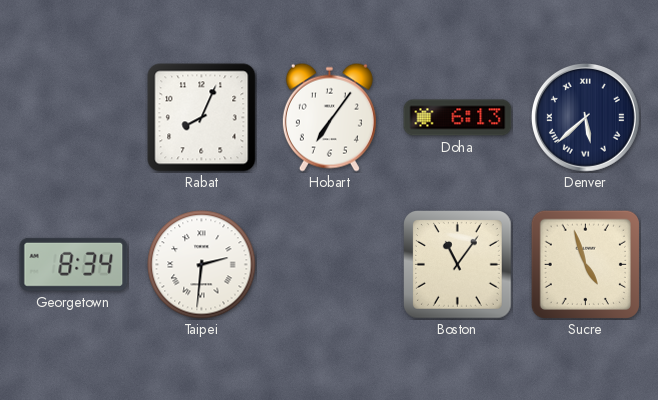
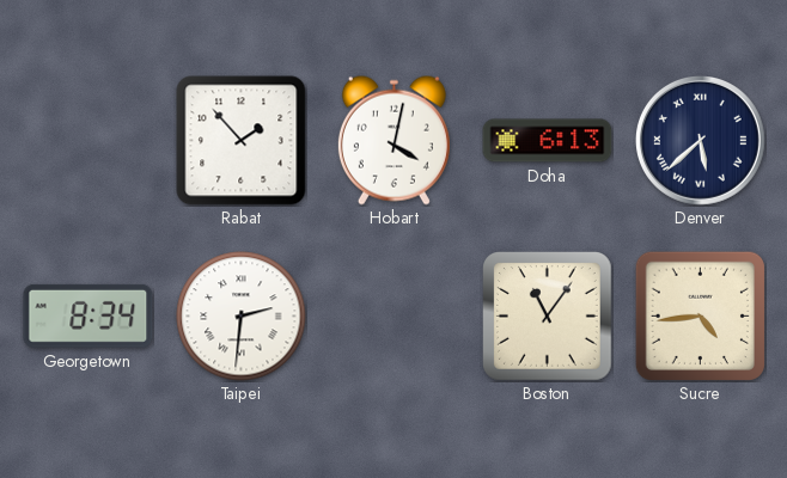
Rabat: 8:04 -> 1:53 (242, 141)
Hobart: 7:06 -> 4:02 (393, 140)
Sucre: 4:57 -> 4:44 (700, 315)
